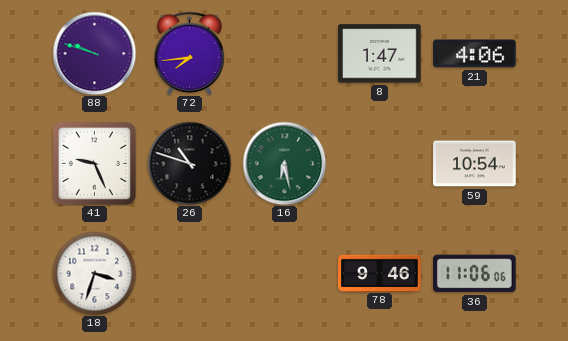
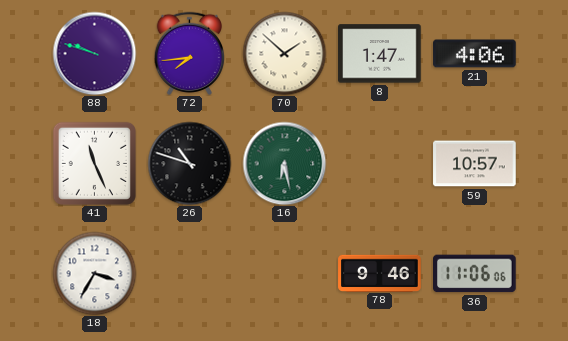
70: none -> 1:52 (284, 53)
41: 9:26 -> 11:26 (94, 163)
59: 10:54 -> 10:57 (475, 164)
18: 3:33 -> 3:35 (94, 273)
